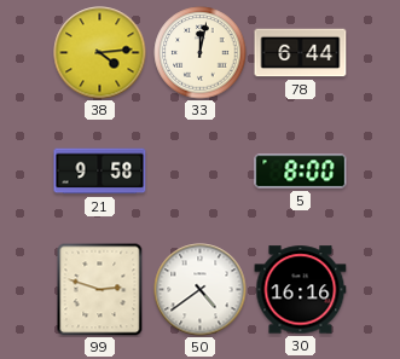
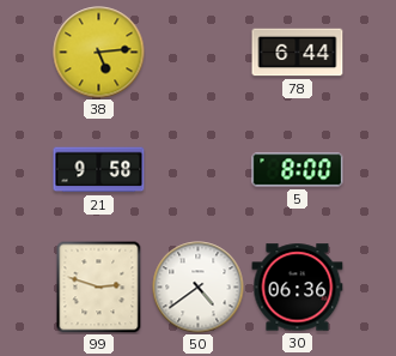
38: 4:14 -> 5:14 (99, 53)
33: 12:02 -> none (201, 53)
30: 16:16 -> 06:36 (298, 288)
